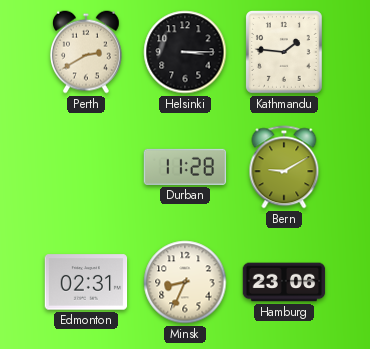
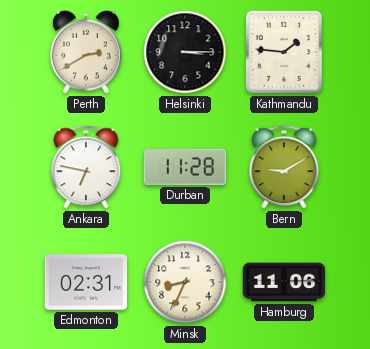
Ankara: none -> 6:47 (86, 167)
Hamburg: 23:06 -> 11:06 (284, 282)
